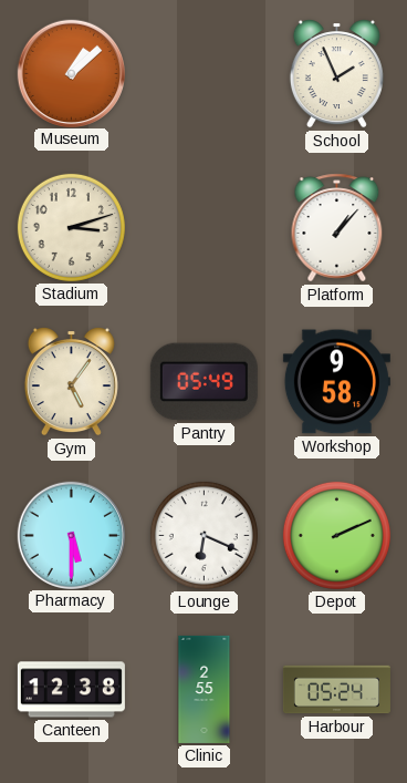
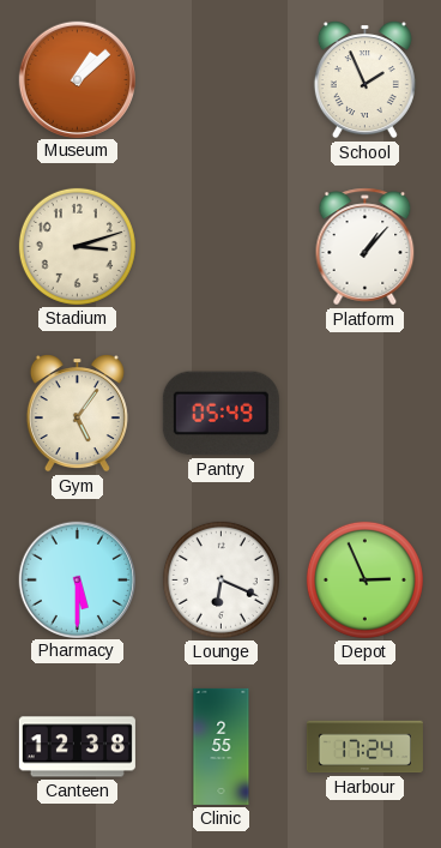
Workshop: 9:58 -> none (336, 382)
Depot: 2:11 -> 2:56 (364, 579)
Harbour: 05:24 -> 17:24 (364, 747)
